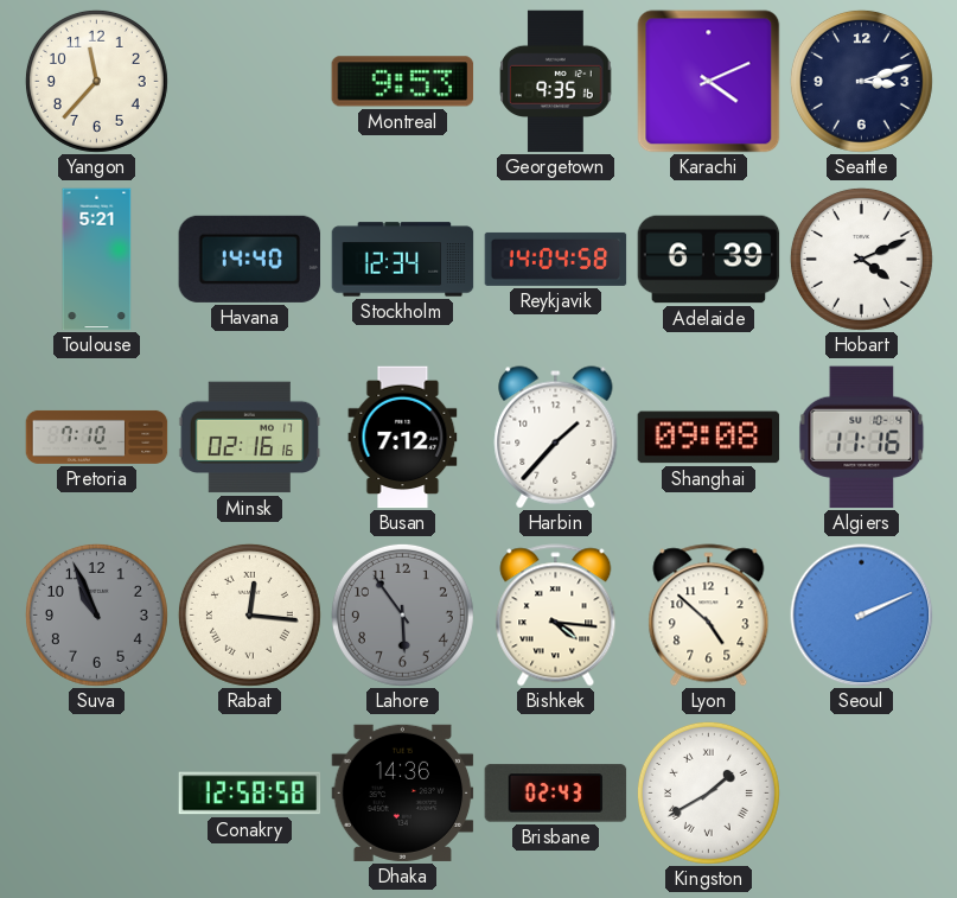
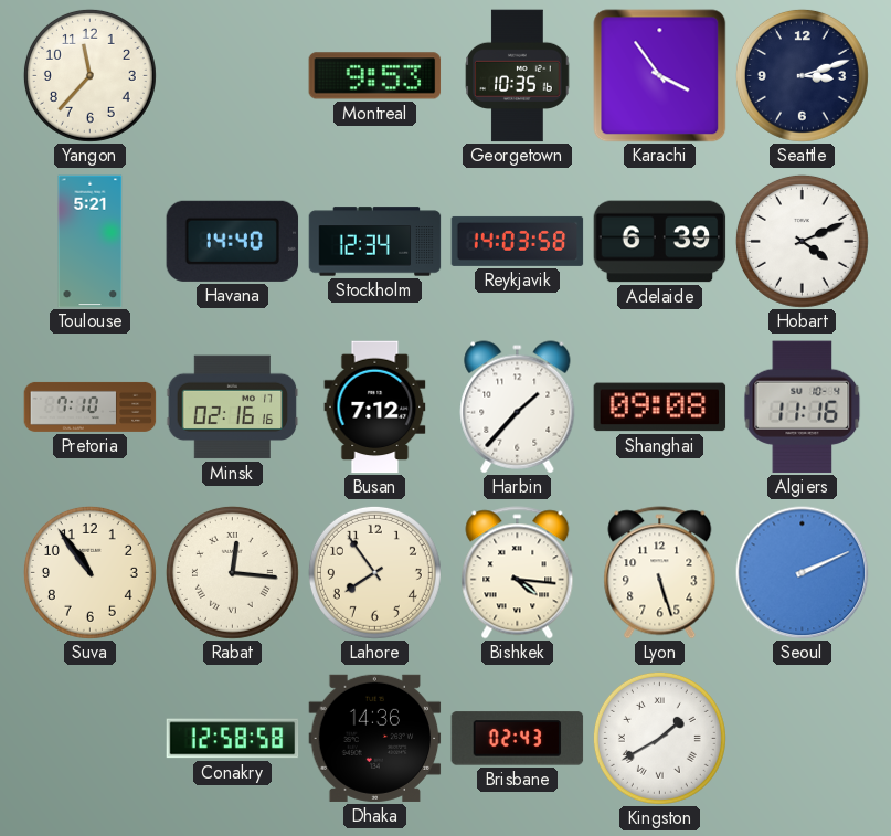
Georgetown: 9:35 -> 10:35 (518, 76)
Karachi: 4:11 -> 3:54 (660, 76)
Reykjavik: 14:04 -> 14:03 (518, 241)
Suva: 10:56 -> 10:54 (89, 572)
Suva dial: grey -> cream (89, 572)
Lahore: 5:54 -> 7:54 (374, 572)
Lahore dial: grey -> cream (374, 572)
Lyon: 4:52 -> 5:27 (660, 573)
